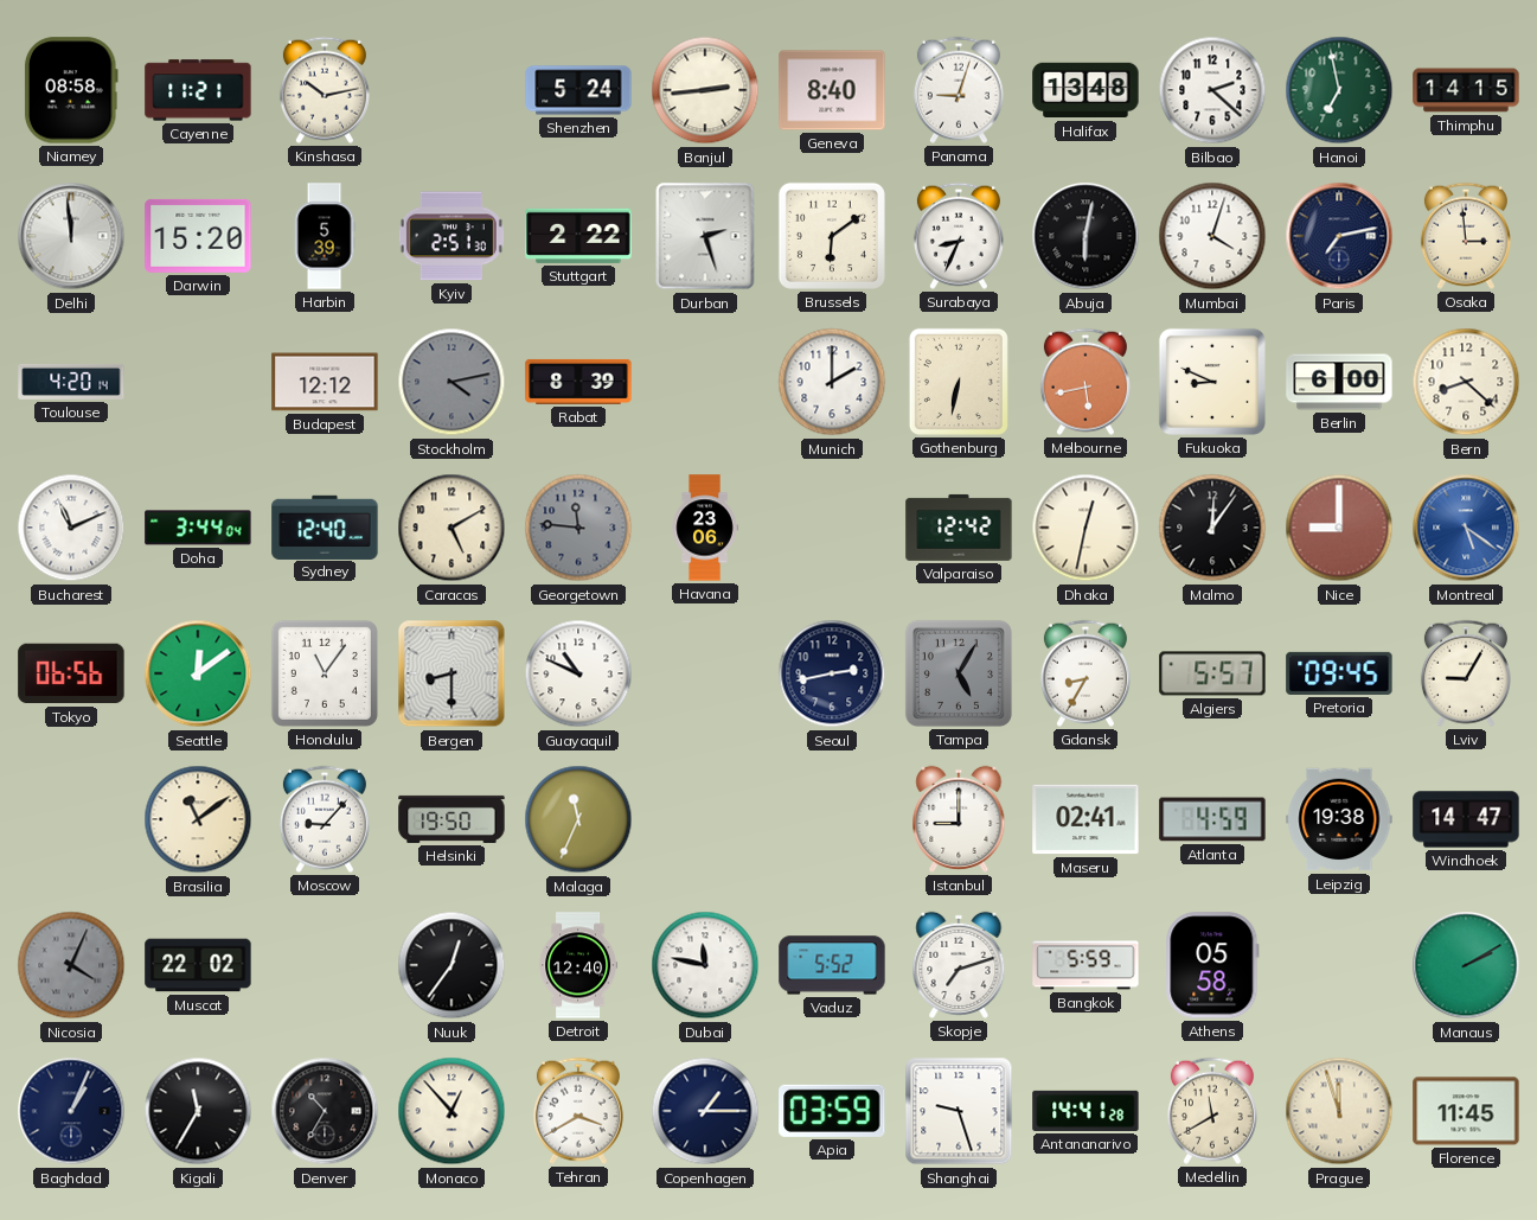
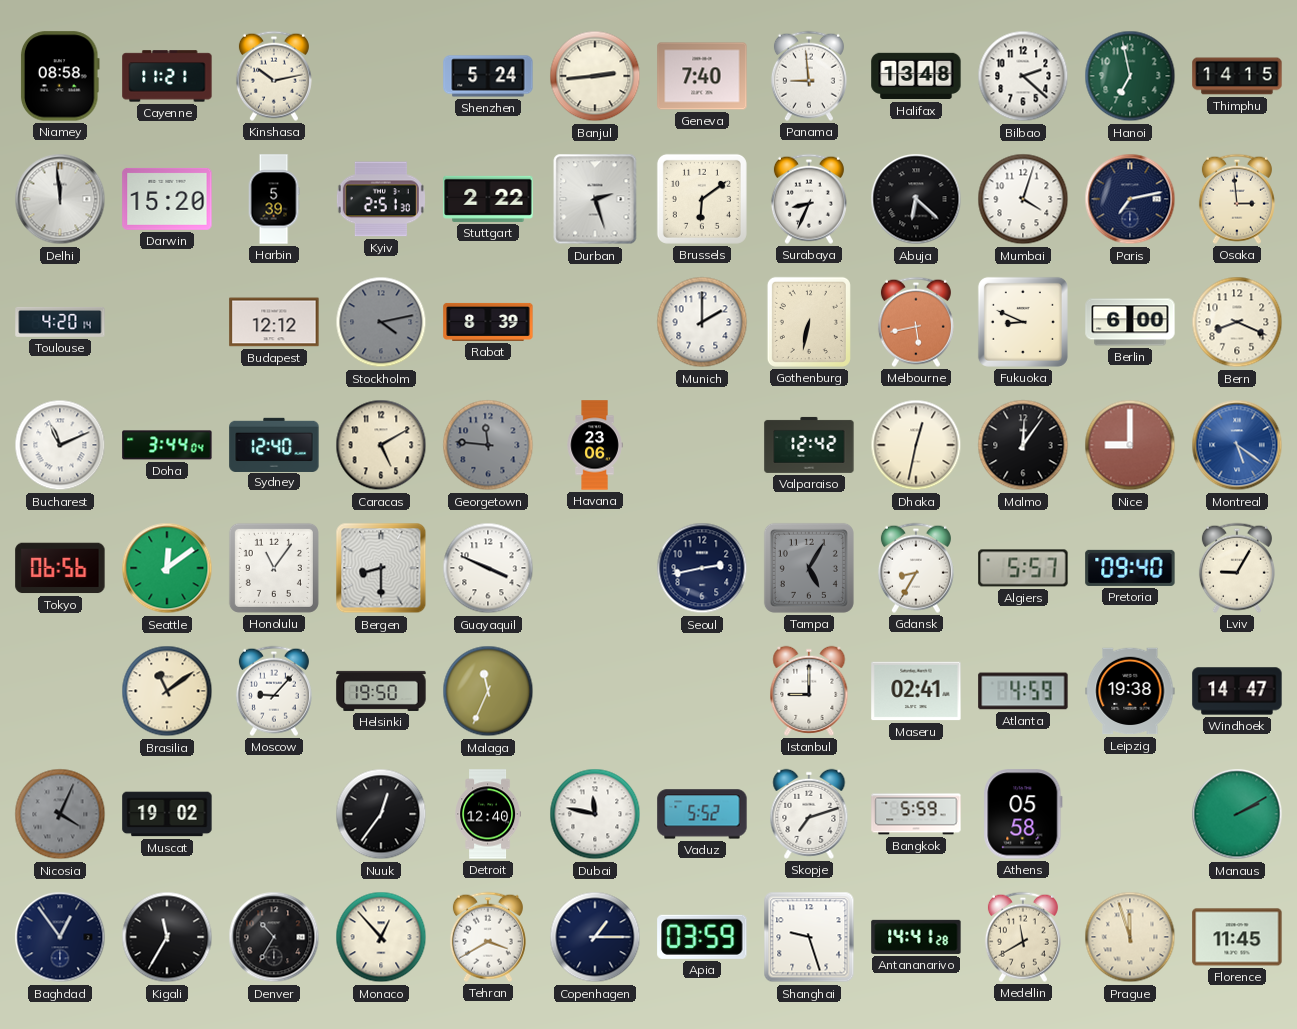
Geneva: 8:40 -> 7:40 (702, 76)
Panama: 9:03 -> 8:59 (809, 76)
Abuja: 6:02 -> 6:22 (916, 199)
Bern: 8:22 -> 8:19 (1237, 322)
Guayaquil: 10:49 -> 3:49 (488, 568)
Pretoria: 09:45 -> 09:40 (1130, 568)
Muscat: 22:02 -> 19:02 (167, 814)
Baghdad: 1:04 -> 12:54 (60, 937)
